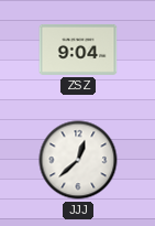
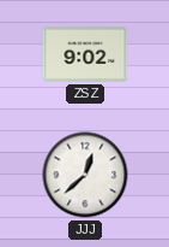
ZSZ: 9:04 -> 9:02 (85, 54)
